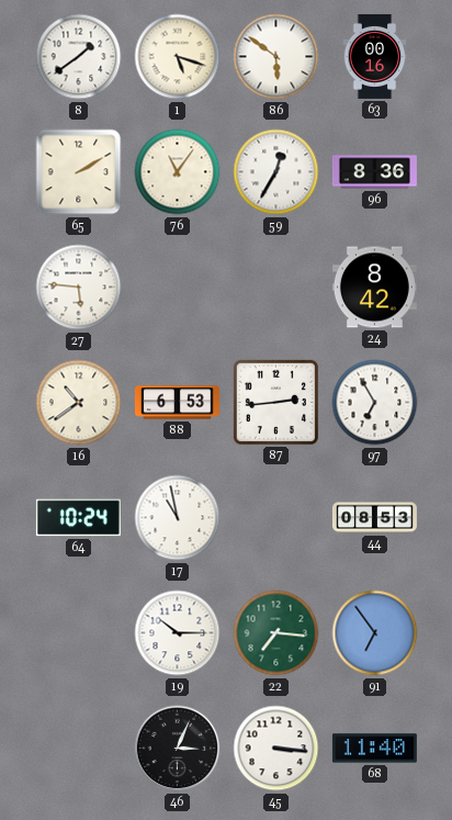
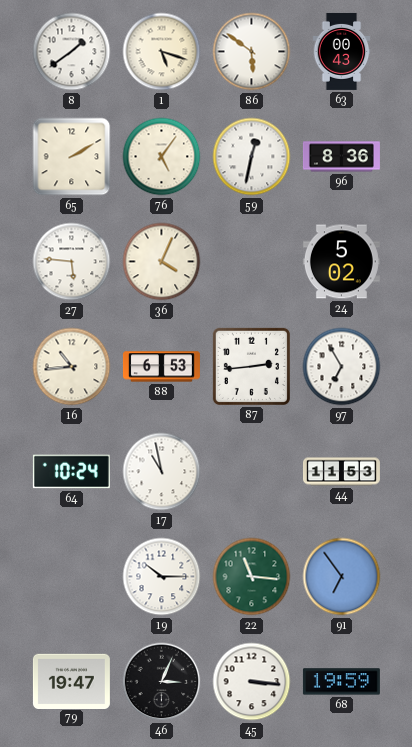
63: 00:16 -> 00:43 (342, 51)
76: 11:06 -> 5:06 (162, 157)
59: 12:35 -> 12:32 (252, 157)
36: none -> 4:04 (162, 262)
24: 8:42 -> 5:02 (341, 262)
16: 10:39 -> 10:44 (72, 367)
44: 08:53 -> 11:53 (341, 472)
22: 7:16 -> 11:16 (252, 577)
79: none -> 19:47 (71, 681)
68: 11:40 -> 19:59 (341, 682)
